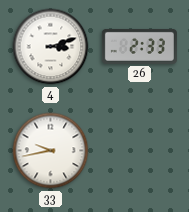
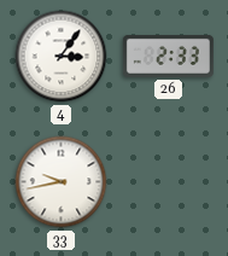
4: 3:12 -> 3:06 (62, 57)
